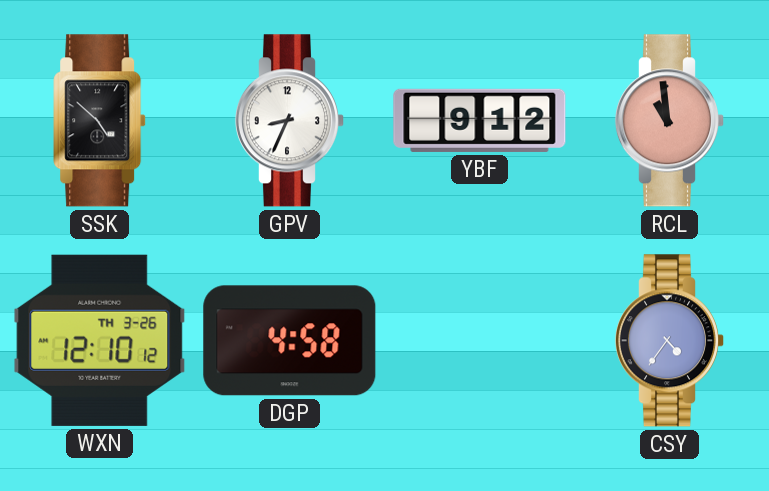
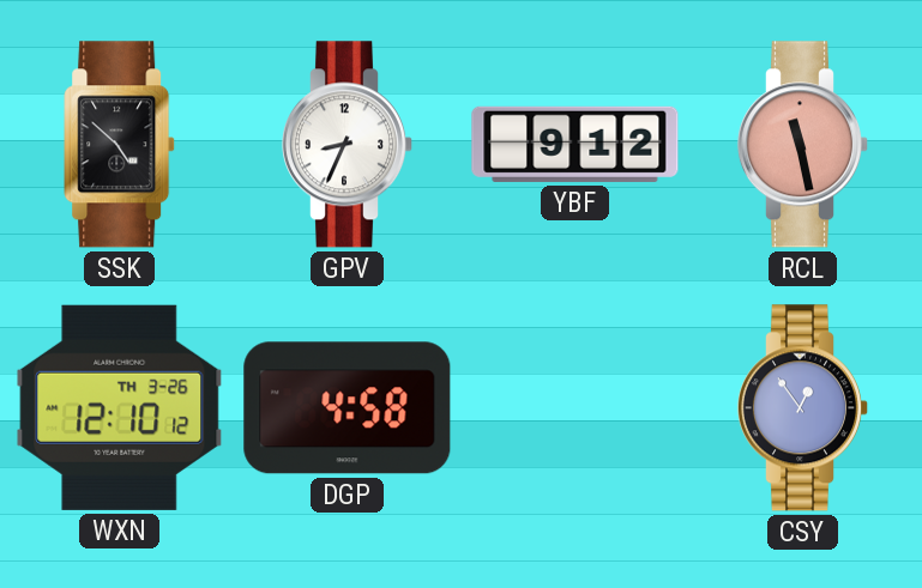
RCL: 10:59 -> 11:28 (802, 145)
CSY: 4:36 -> 12:54 (802, 408)
